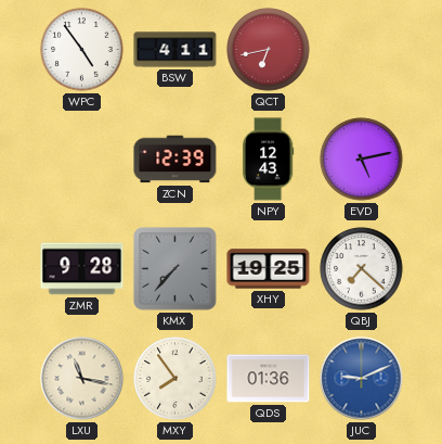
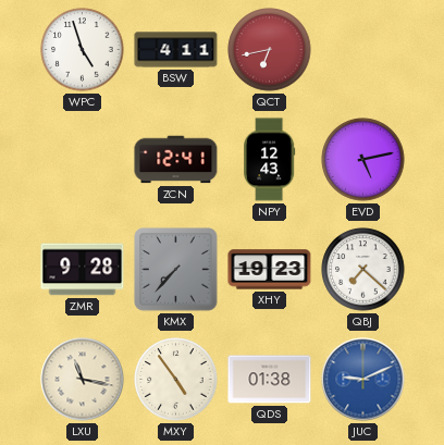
WPC: 4:54 -> 4:57 (83, 50)
ZCN: 12:39 -> 12:41 (176, 160)
XHY: 19:25 -> 19:23 (270, 270)
MXY: 7:54 -> 4:54 (176, 380)
QDS: 01:36 -> 01:38 (270, 380)
